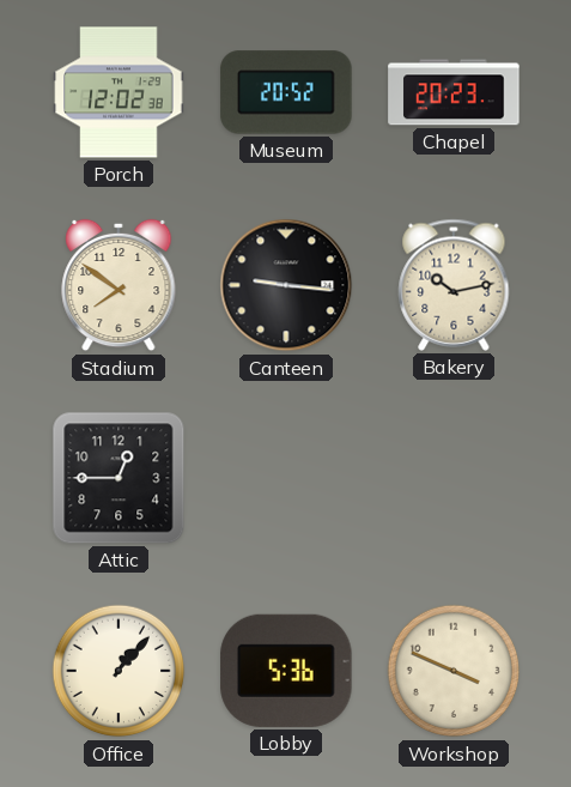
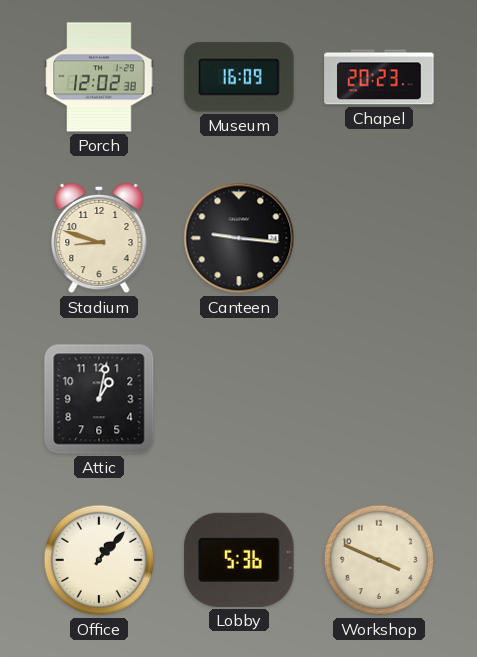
Museum: 20:52 -> 16:09 (239, 77)
Stadium: 7:51 -> 8:48 (99, 238)
Bakery: 10:13 -> none (454, 285)
Attic: 12:45 -> 1:02 (99, 399)
